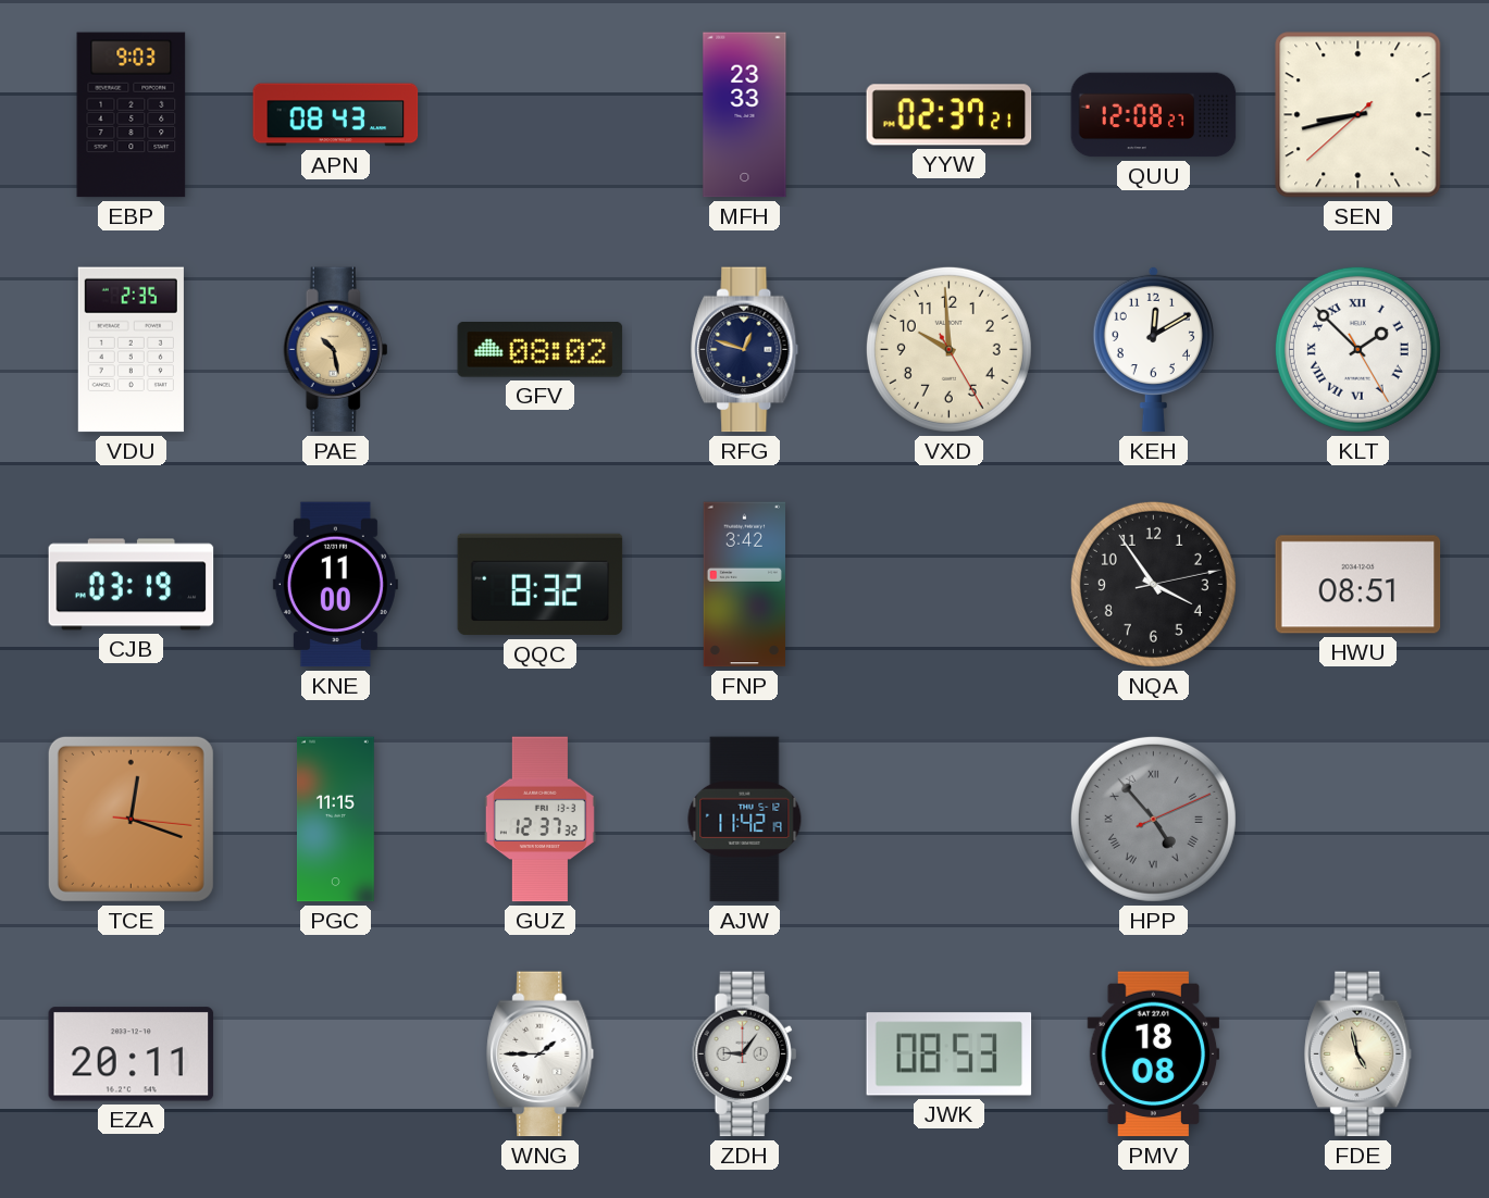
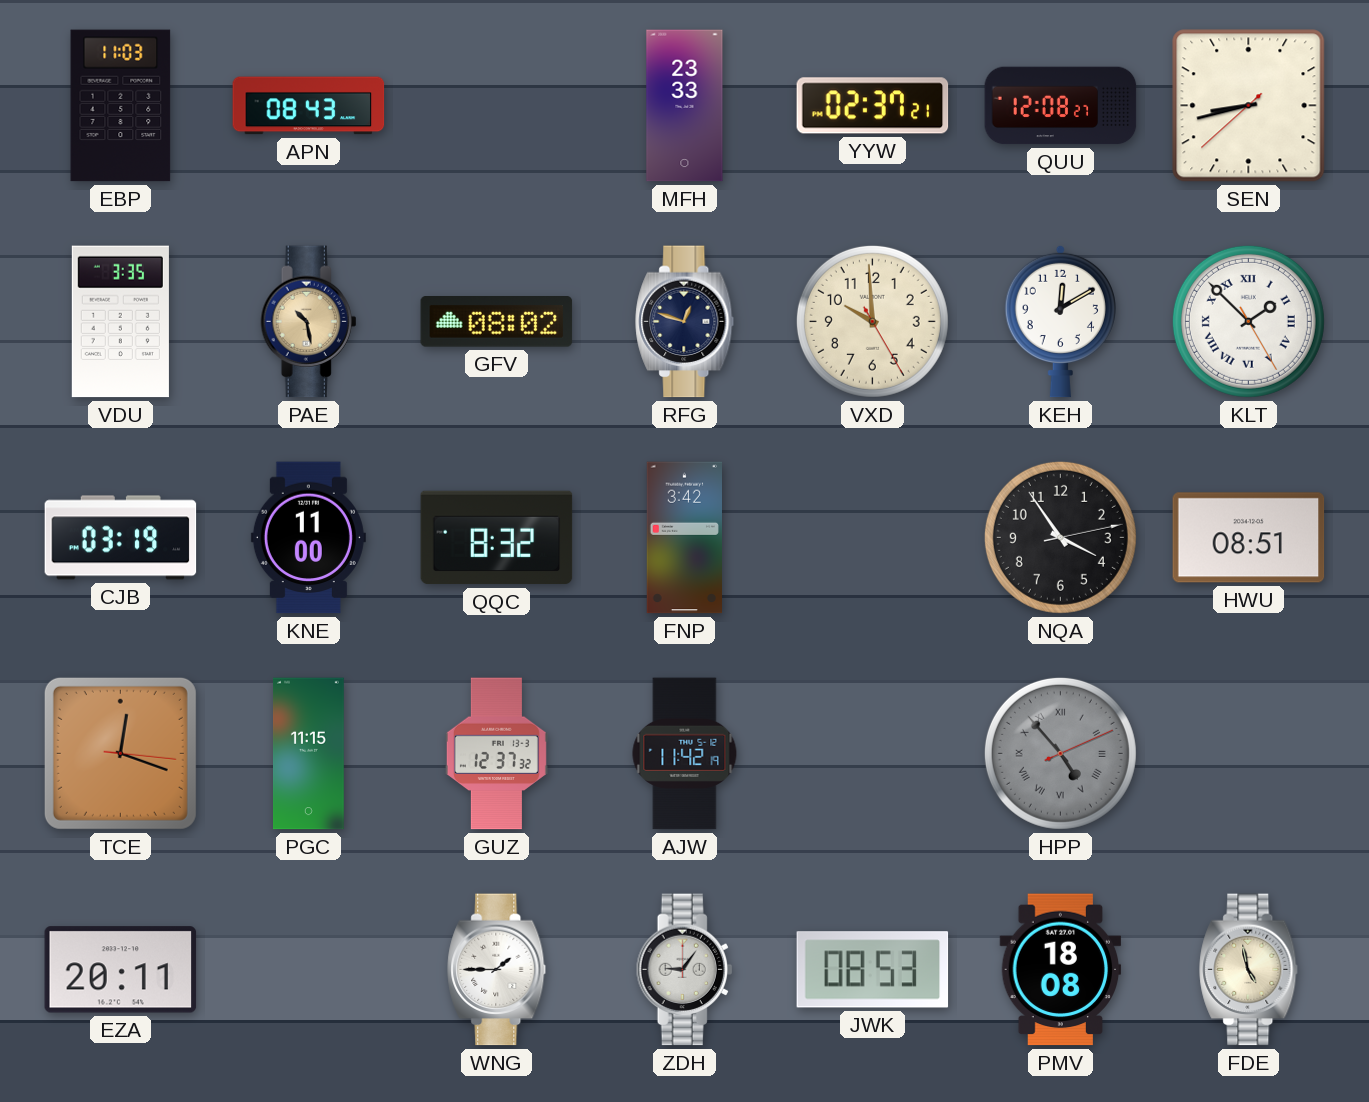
EBP: 9:03 -> 11:03 (121, 106)
VDU: 2:35 -> 3:35 (120, 322)
